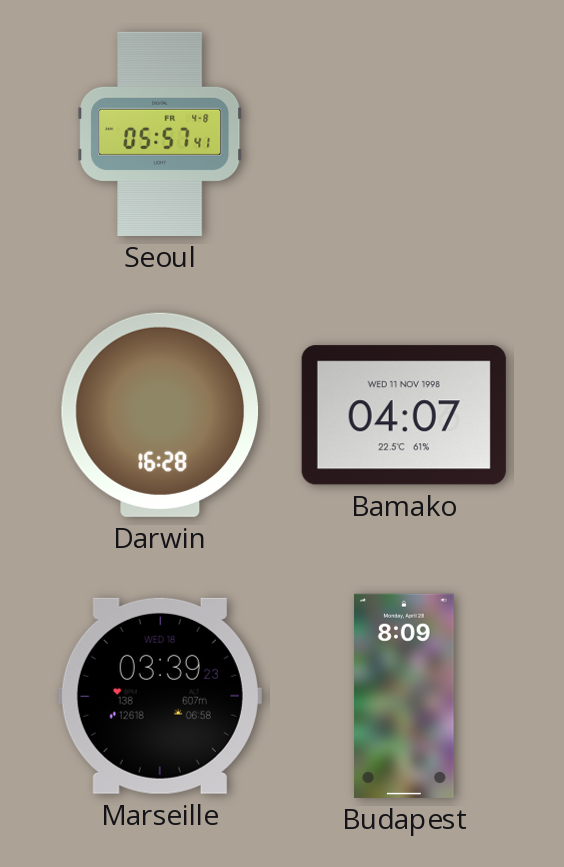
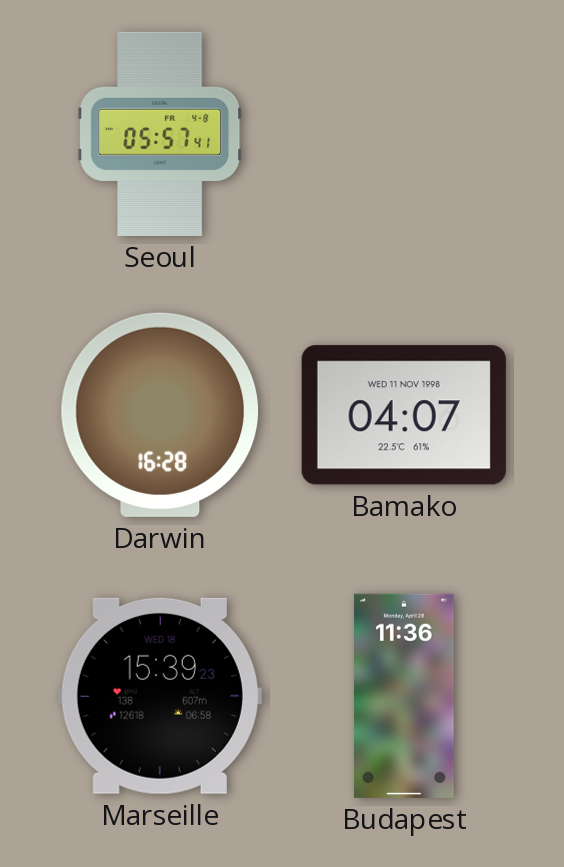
Marseille: 03:39 -> 15:39 (160, 696)
Budapest: 8:09 -> 11:36 (404, 696)
